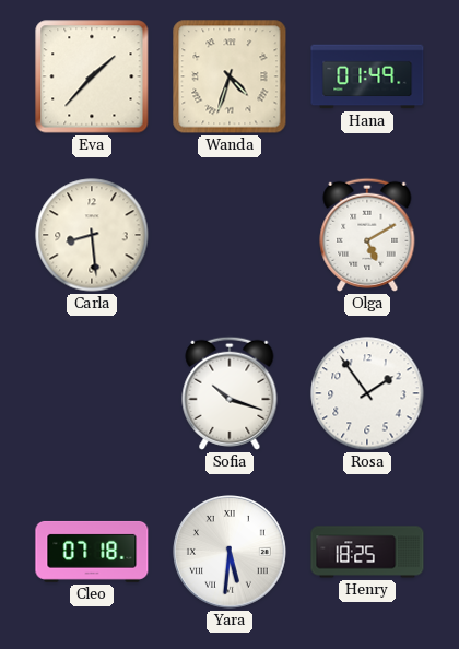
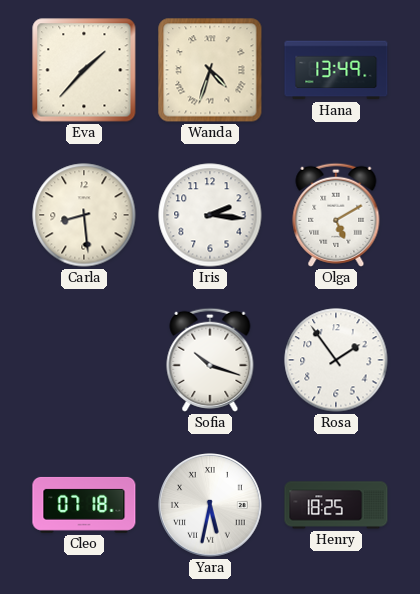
Hana: 01:49 -> 13:49 (336, 70)
Iris: none -> 2:16 (210, 215)
Yara: 5:31 -> 5:32 (211, 506)
